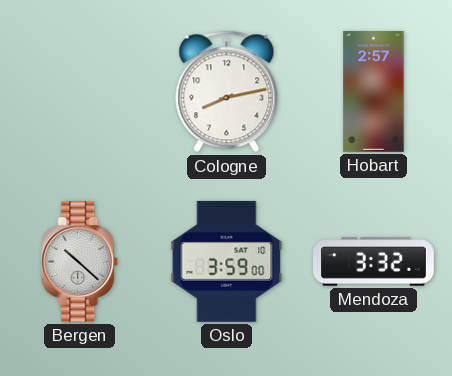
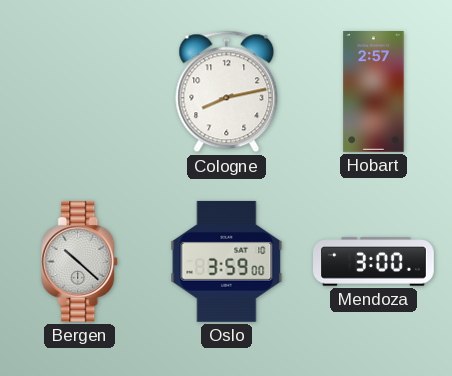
Mendoza: 3:32 -> 3:00 (374, 262)
